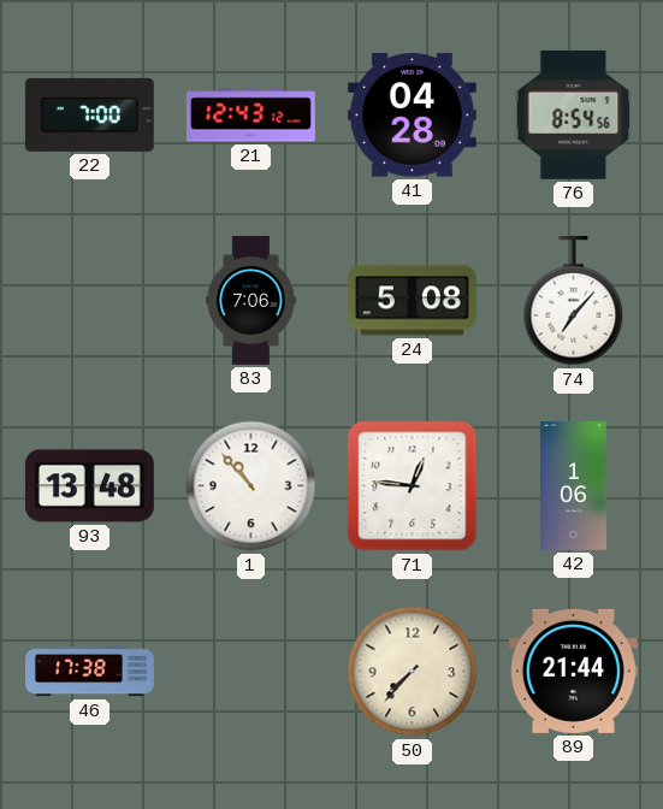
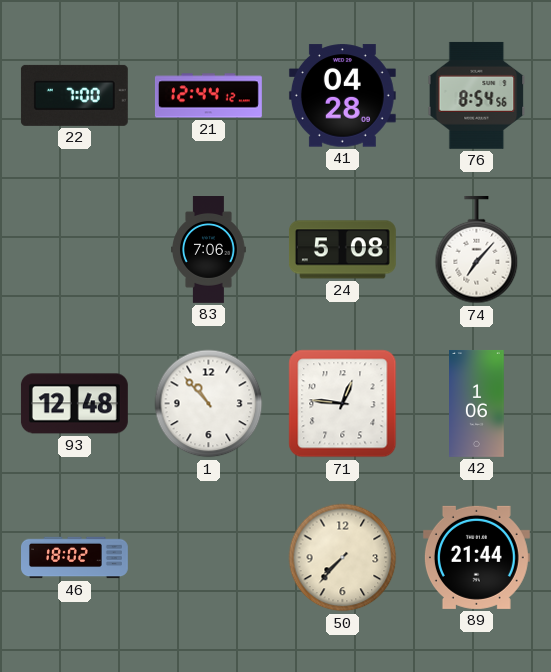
21: 12:43 -> 12:44 (208, 96)
93: 13:48 -> 12:48 (74, 404)
46: 17:38 -> 18:02 (75, 558)
